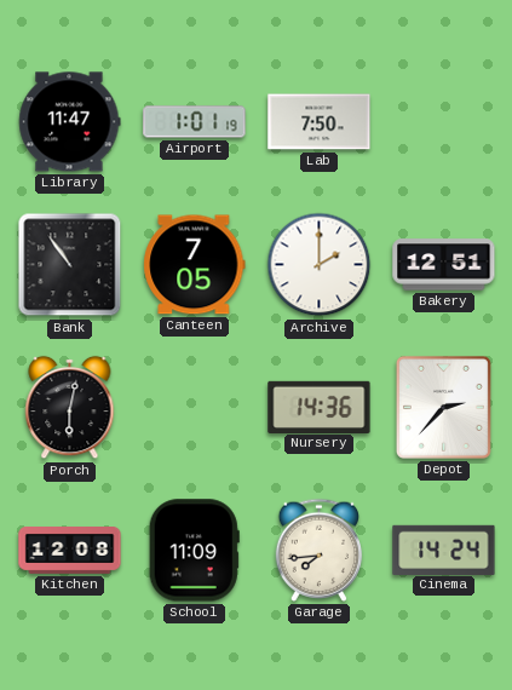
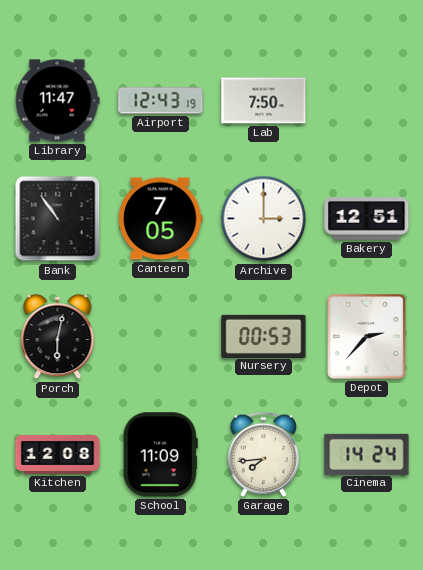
Airport: 1:01 -> 12:43 (161, 101)
Archive: 2:00 -> 3:00 (264, 219)
Nursery: 14:36 -> 00:53 (264, 336)
